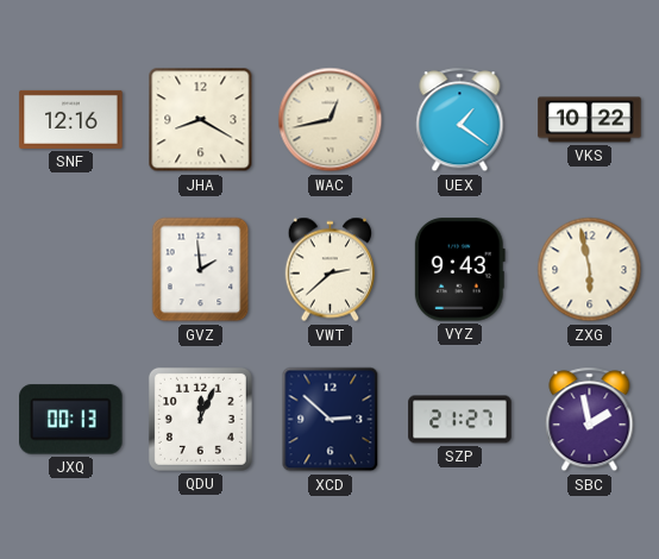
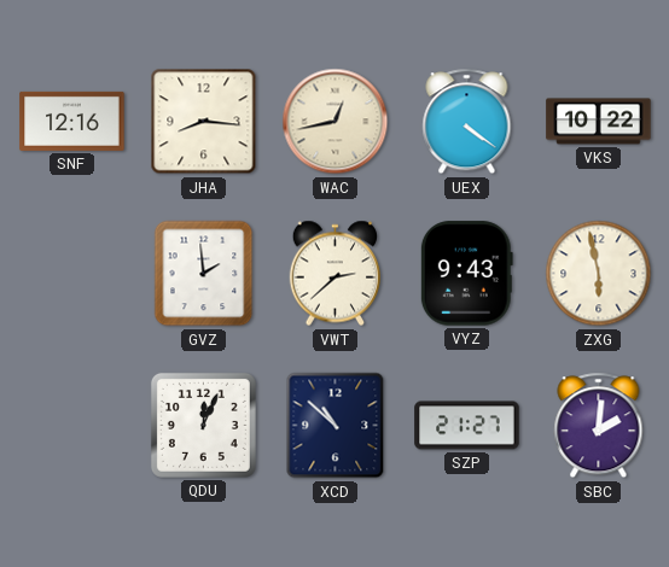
JHA: 8:20 -> 8:16 (204, 122)
UEX: 1:21 -> 4:21 (467, 122)
JXQ: 00:13 -> none (71, 420)
XCD: 2:52 -> 10:52 (336, 426)
SBC: 1:58 -> 2:01 (599, 426)
